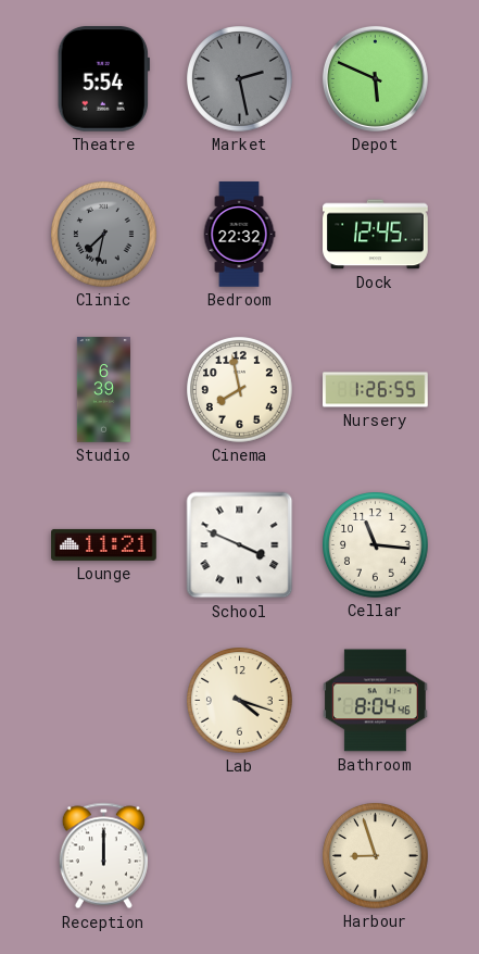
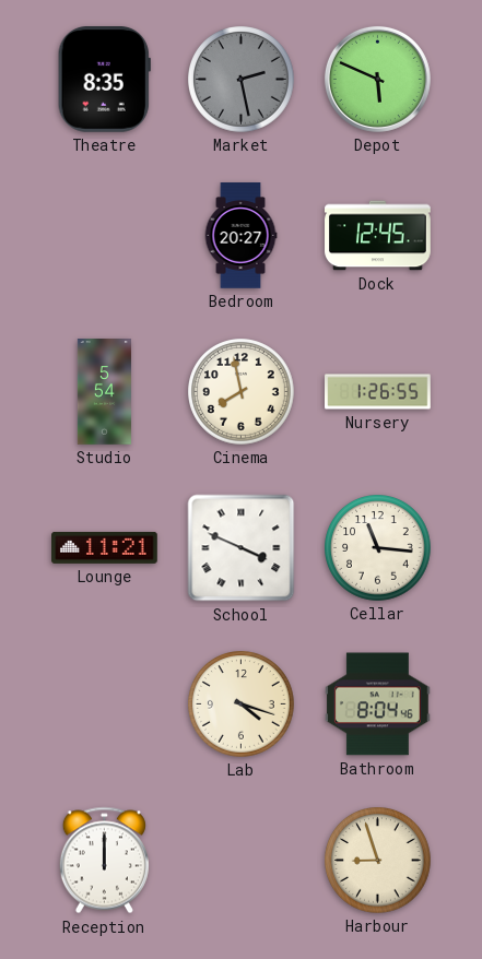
Theatre: 5:54 -> 8:35 (104, 80)
Clinic: 7:32 -> none (104, 235)
Bedroom: 22:32 -> 20:27 (240, 236)
Studio: 6:39 -> 5:54 (104, 392)
